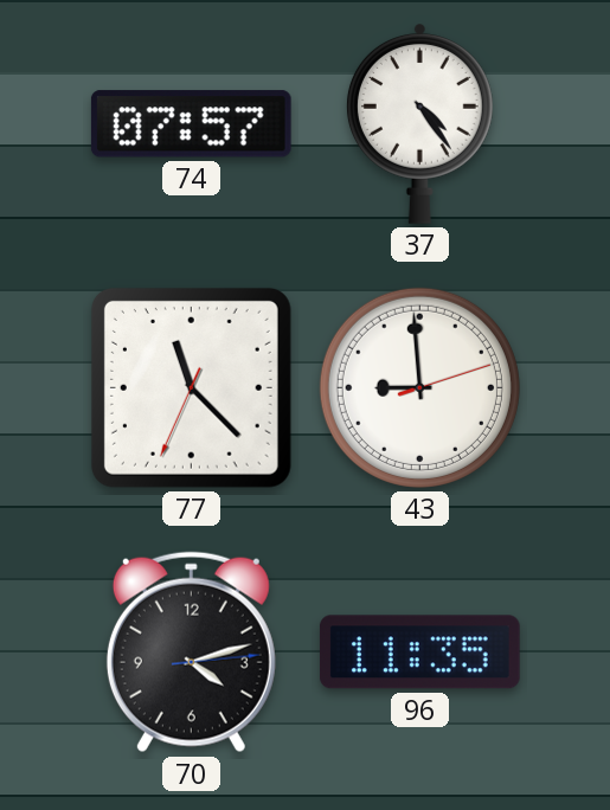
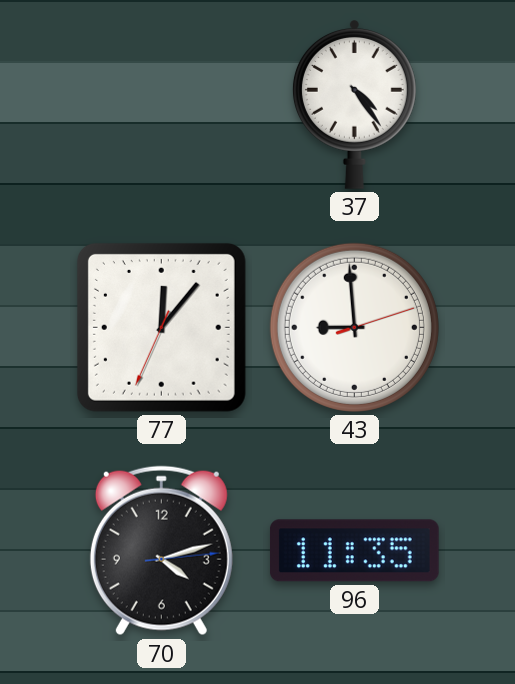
74: 07:57 -> none (191, 124)
77: 11:22 -> 12:06 (161, 327)
